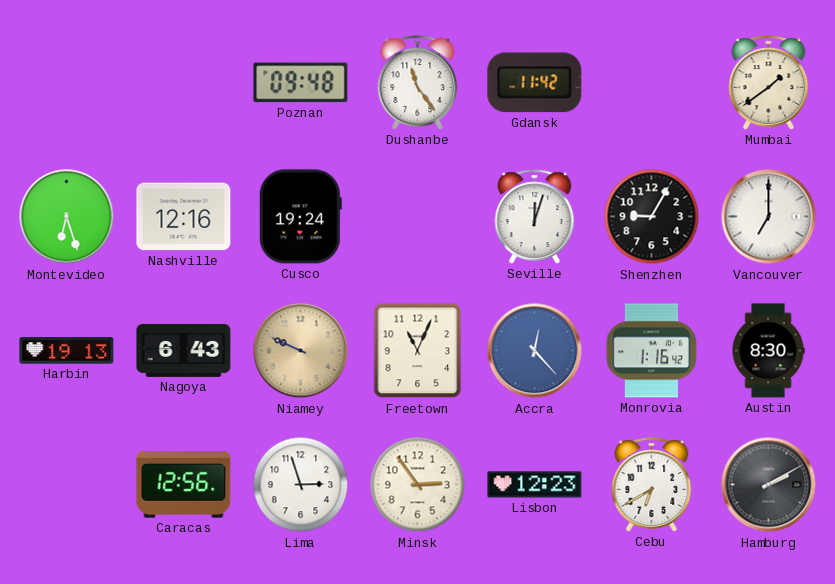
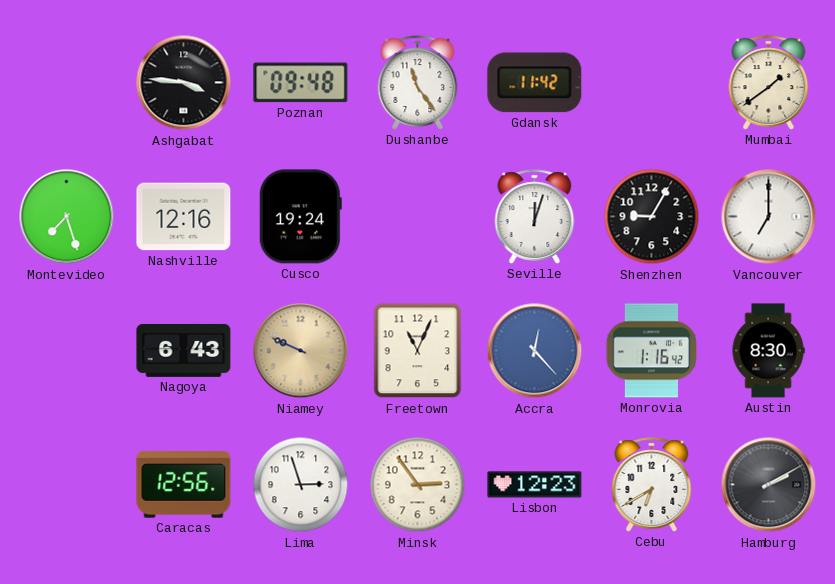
Ashgabat: none -> 3:46 (184, 83)
Montevideo: 6:27 -> 7:27 (67, 217)
Harbin: 19:13 -> none (67, 351)
